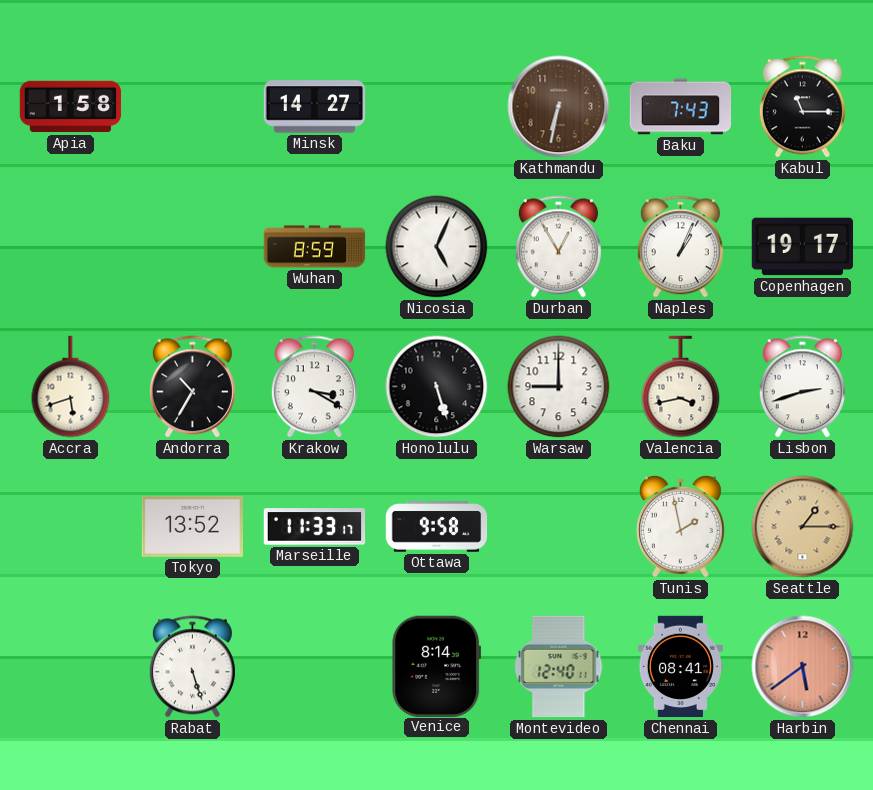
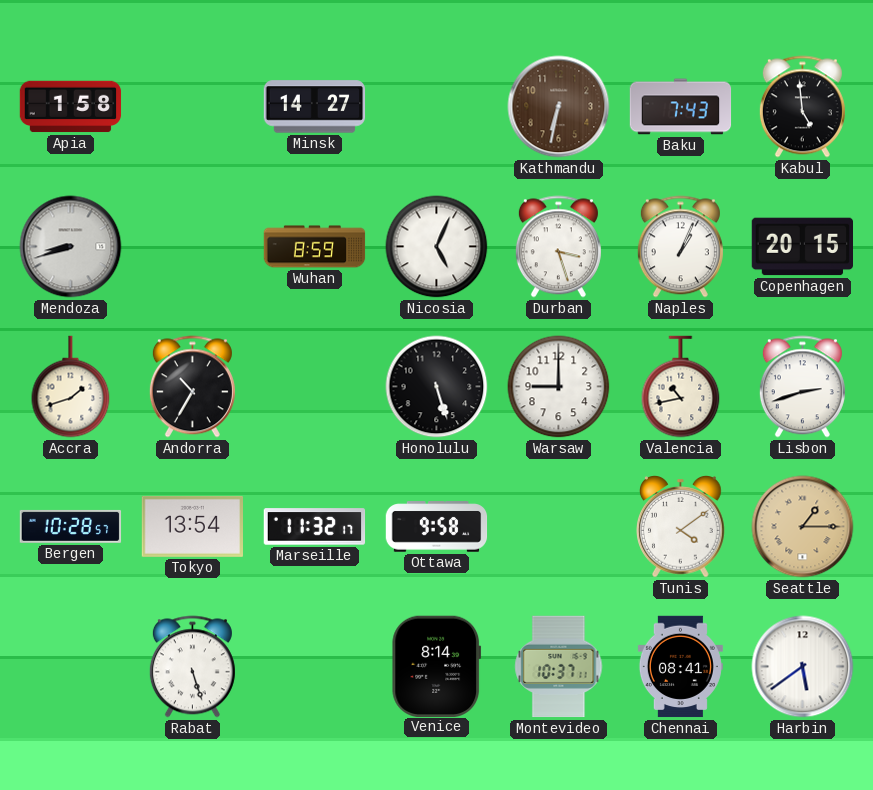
Kabul: 11:15 -> 4:59 (802, 107)
Mendoza: none -> 8:42 (71, 247)
Durban: 12:55 -> 3:27 (558, 247)
Copenhagen: 19:17 -> 20:15 (803, 247)
Accra: 5:42 -> 1:42 (71, 387)
Krakow: 3:20 -> none (314, 387)
Valencia: 3:43 -> 10:43 (681, 387)
Bergen: none -> 10:28 (71, 526)
Tokyo: 13:52 -> 13:54 (193, 526)
Marseille: 11:33 -> 11:32 (315, 527)
Tunis: 1:58 -> 4:09 (681, 527)
Montevideo: 12:40 -> 10:37 (559, 667)
Harbin dial: salmon -> white (803, 667)
